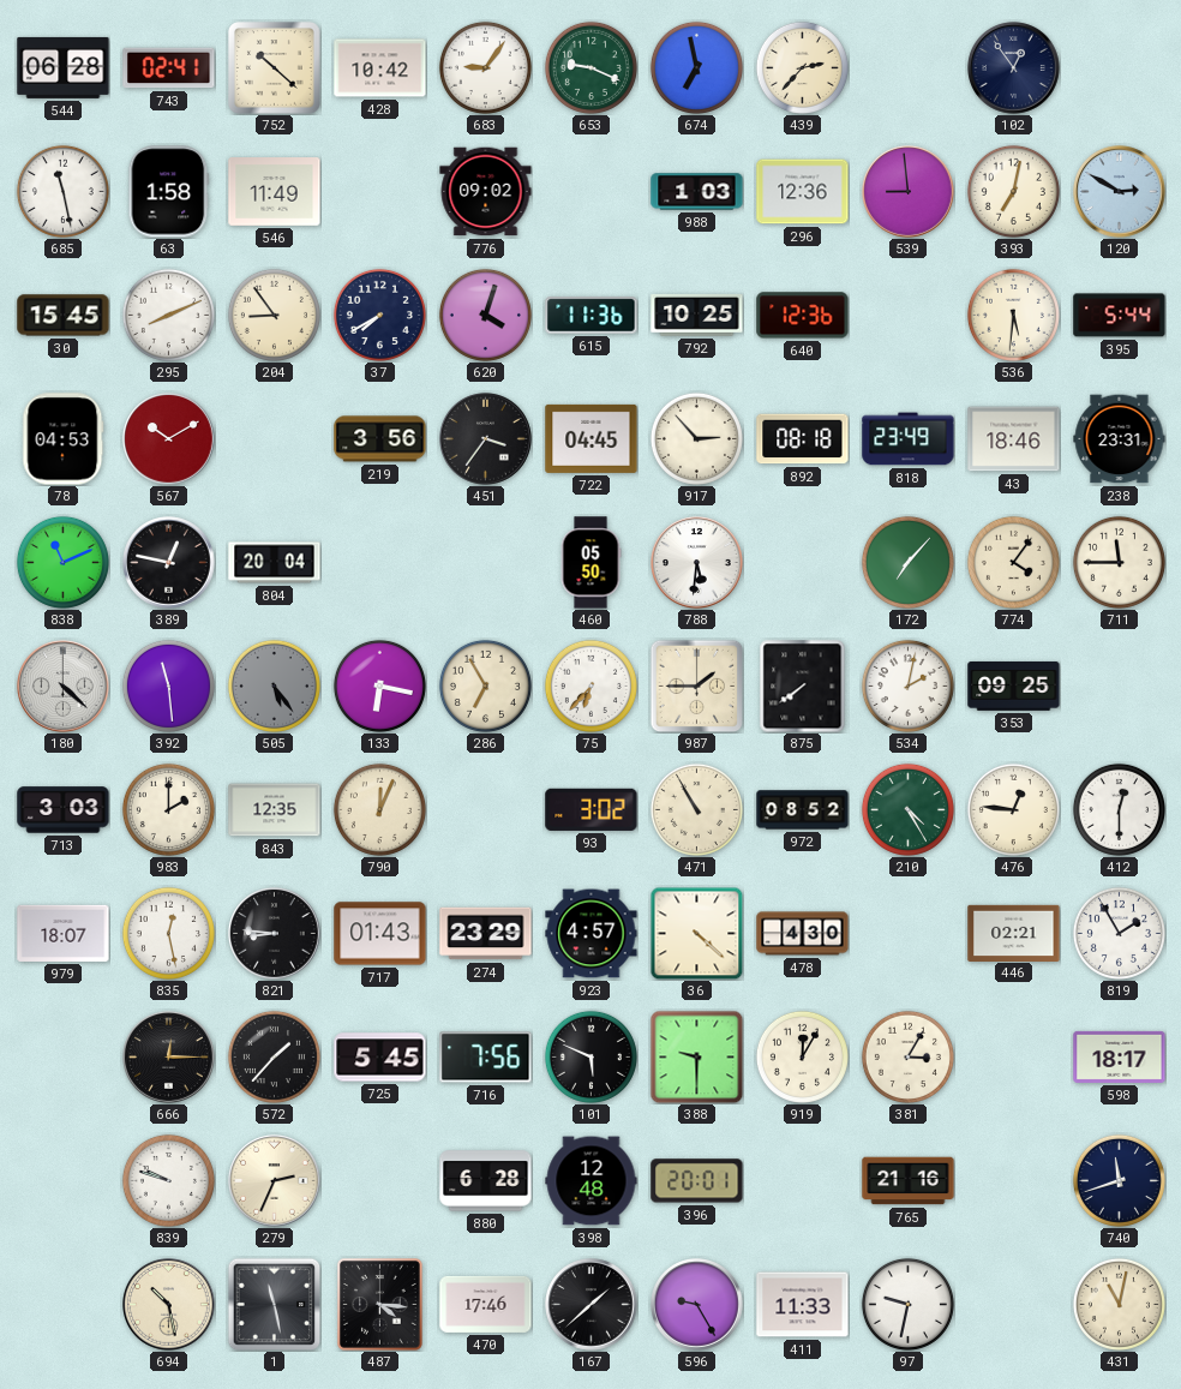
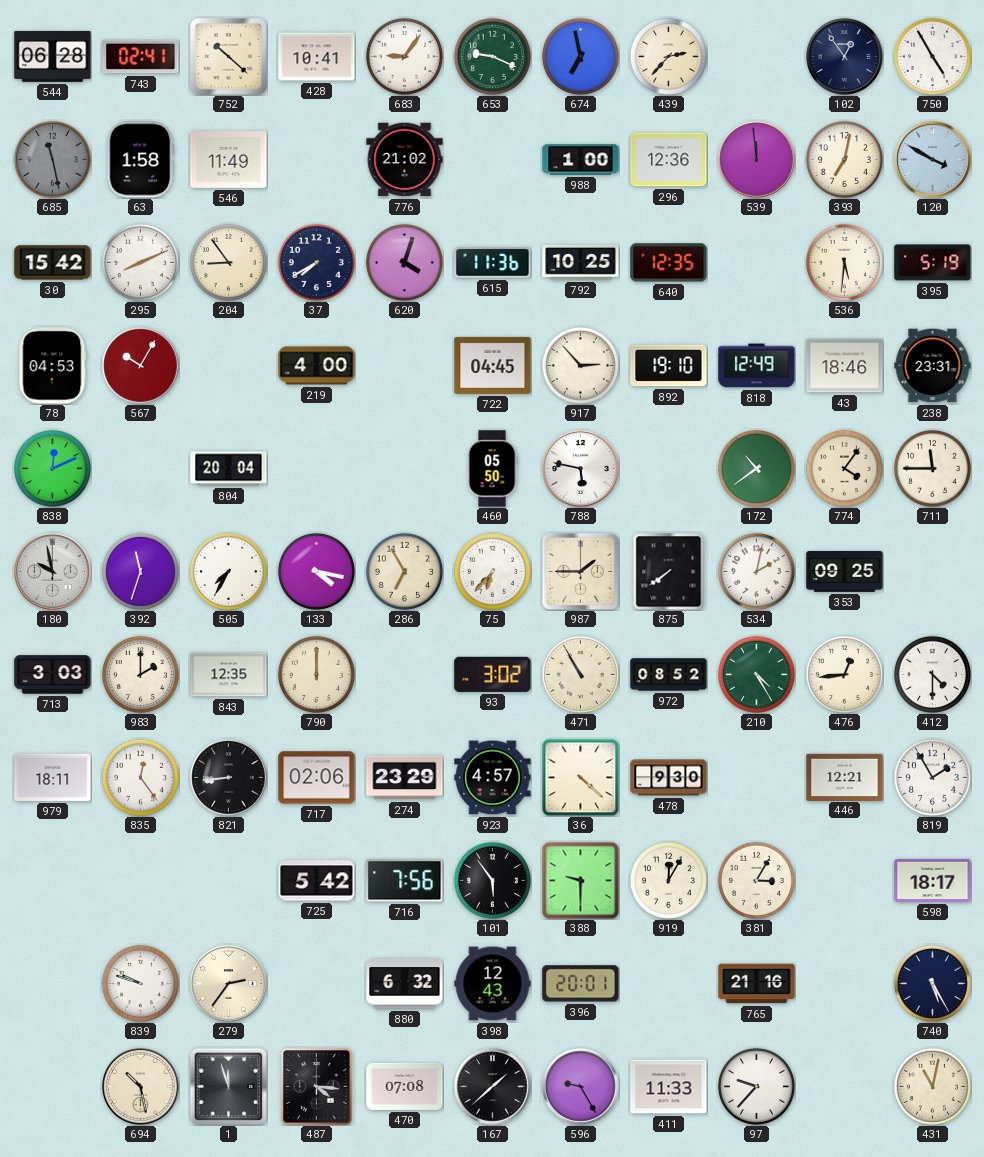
428: 10:42 -> 10:41 (317, 57)
750: none -> 4:55 (932, 56)
685 dial: white -> grey (52, 159)
776: 09:02 -> 21:02 (405, 160)
988: 1:03 -> 1:00 (581, 160)
539: 8:59 -> 11:59 (757, 160)
120: 2:50 -> 3:50 (933, 160)
30: 15:45 -> 15:42 (53, 263)
640: 12:36 -> 12:35 (669, 263)
395: 5:44 -> 5:19 (933, 263)
567: 10:10 -> 10:05 (141, 366)
219: 3:56 -> 4:00 (317, 366)
451: 3:36 -> none (486, 439)
892: 08:18 -> 19:10 (669, 366)
818: 23:49 -> 12:49 (757, 366)
838: 11:11 -> 12:11 (52, 468)
389: 12:47 -> none (169, 563)
788: 5:31 -> 5:47 (581, 469)
172: 7:07 -> 10:39 (756, 468)
180: 4:22 -> 9:58 (53, 572)
392: 11:29 -> 11:33 (140, 571)
505: 5:24 -> 7:35 (228, 571)
505 dial: grey -> white (228, 571)
133: 6:17 -> 4:17 (316, 571)
790: 12:04 -> 12:00 (316, 674)
476: 12:46 -> 12:44 (844, 674)
412: 12:30 -> 4:30 (932, 674)
979: 18:07 -> 18:11 (53, 777)
835: 12:28 -> 12:24 (140, 777)
821: 8:46 -> 8:44 (229, 778)
717: 01:43 -> 02:06 (317, 778)
478: 4:30 -> 9:30 (669, 778)
446: 02:21 -> 12:21 (845, 777)
666: 12:15 -> none (169, 1058)
572: 1:37 -> none (274, 1056)
725: 5:45 -> 5:42 (317, 881)
101: 5:49 -> 5:54 (492, 880)
279: 2:34 -> 2:36 (229, 984)
880: 6:28 -> 6:32 (405, 984)
398: 12:48 -> 12:43 (493, 984)
740: 11:42 -> 5:25 (932, 983)
1: 11:28 -> 11:57 (228, 1086)
470: 17:46 -> 07:08 (405, 1086)
97: 9:32 -> 9:37 (756, 1086)
